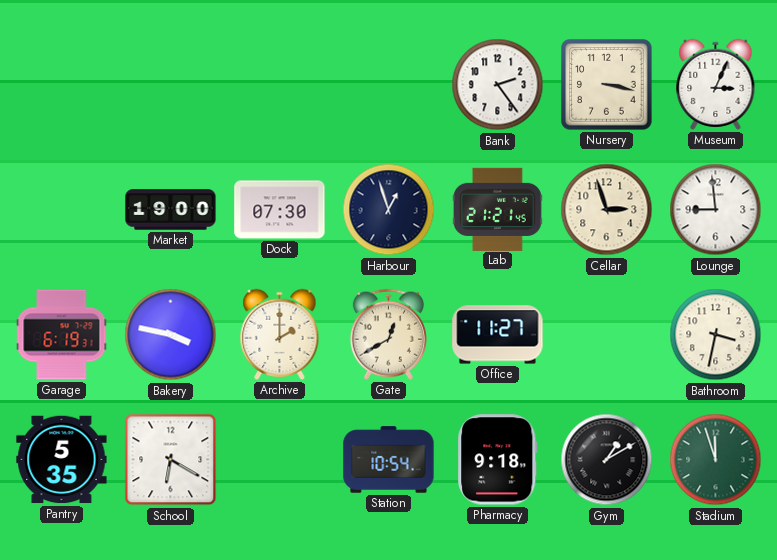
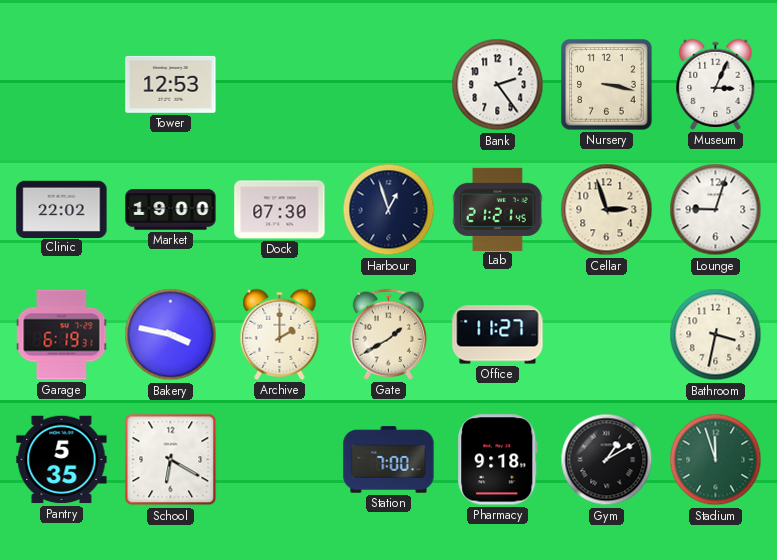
Tower: none -> 12:53 (171, 84)
Clinic: none -> 22:02 (62, 209)
Lounge: 8:59 -> 9:03 (716, 210)
Gate: 12:40 -> 1:40 (388, 334)
Station: 10:54 -> 7:00 (389, 460)
